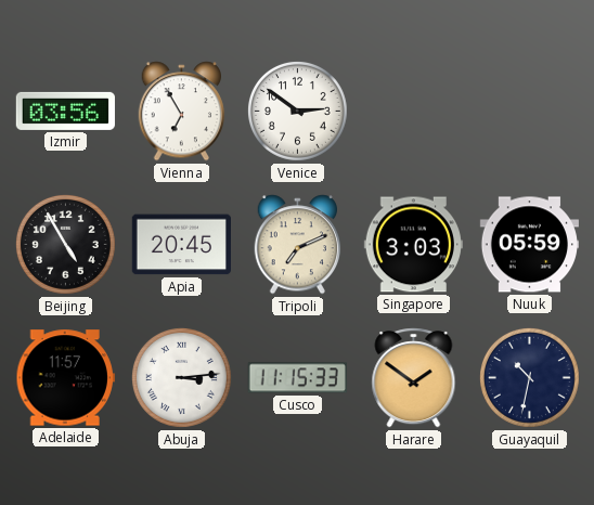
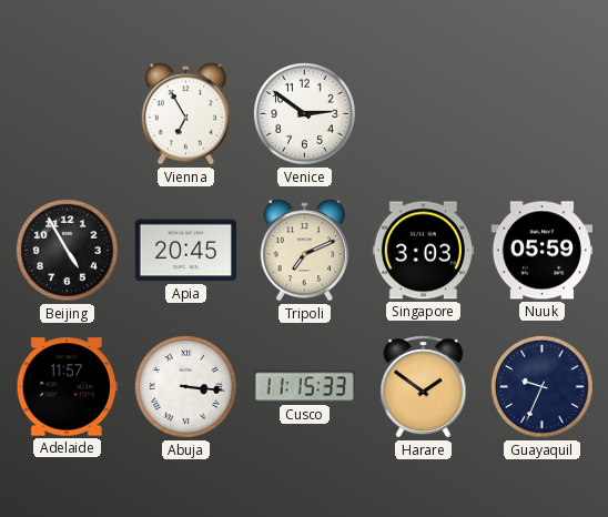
Izmir: 03:56 -> none (65, 111)
Abuja: 3:14 -> 3:16 (185, 386)
Guayaquil: 10:32 -> 9:34 (541, 386)
